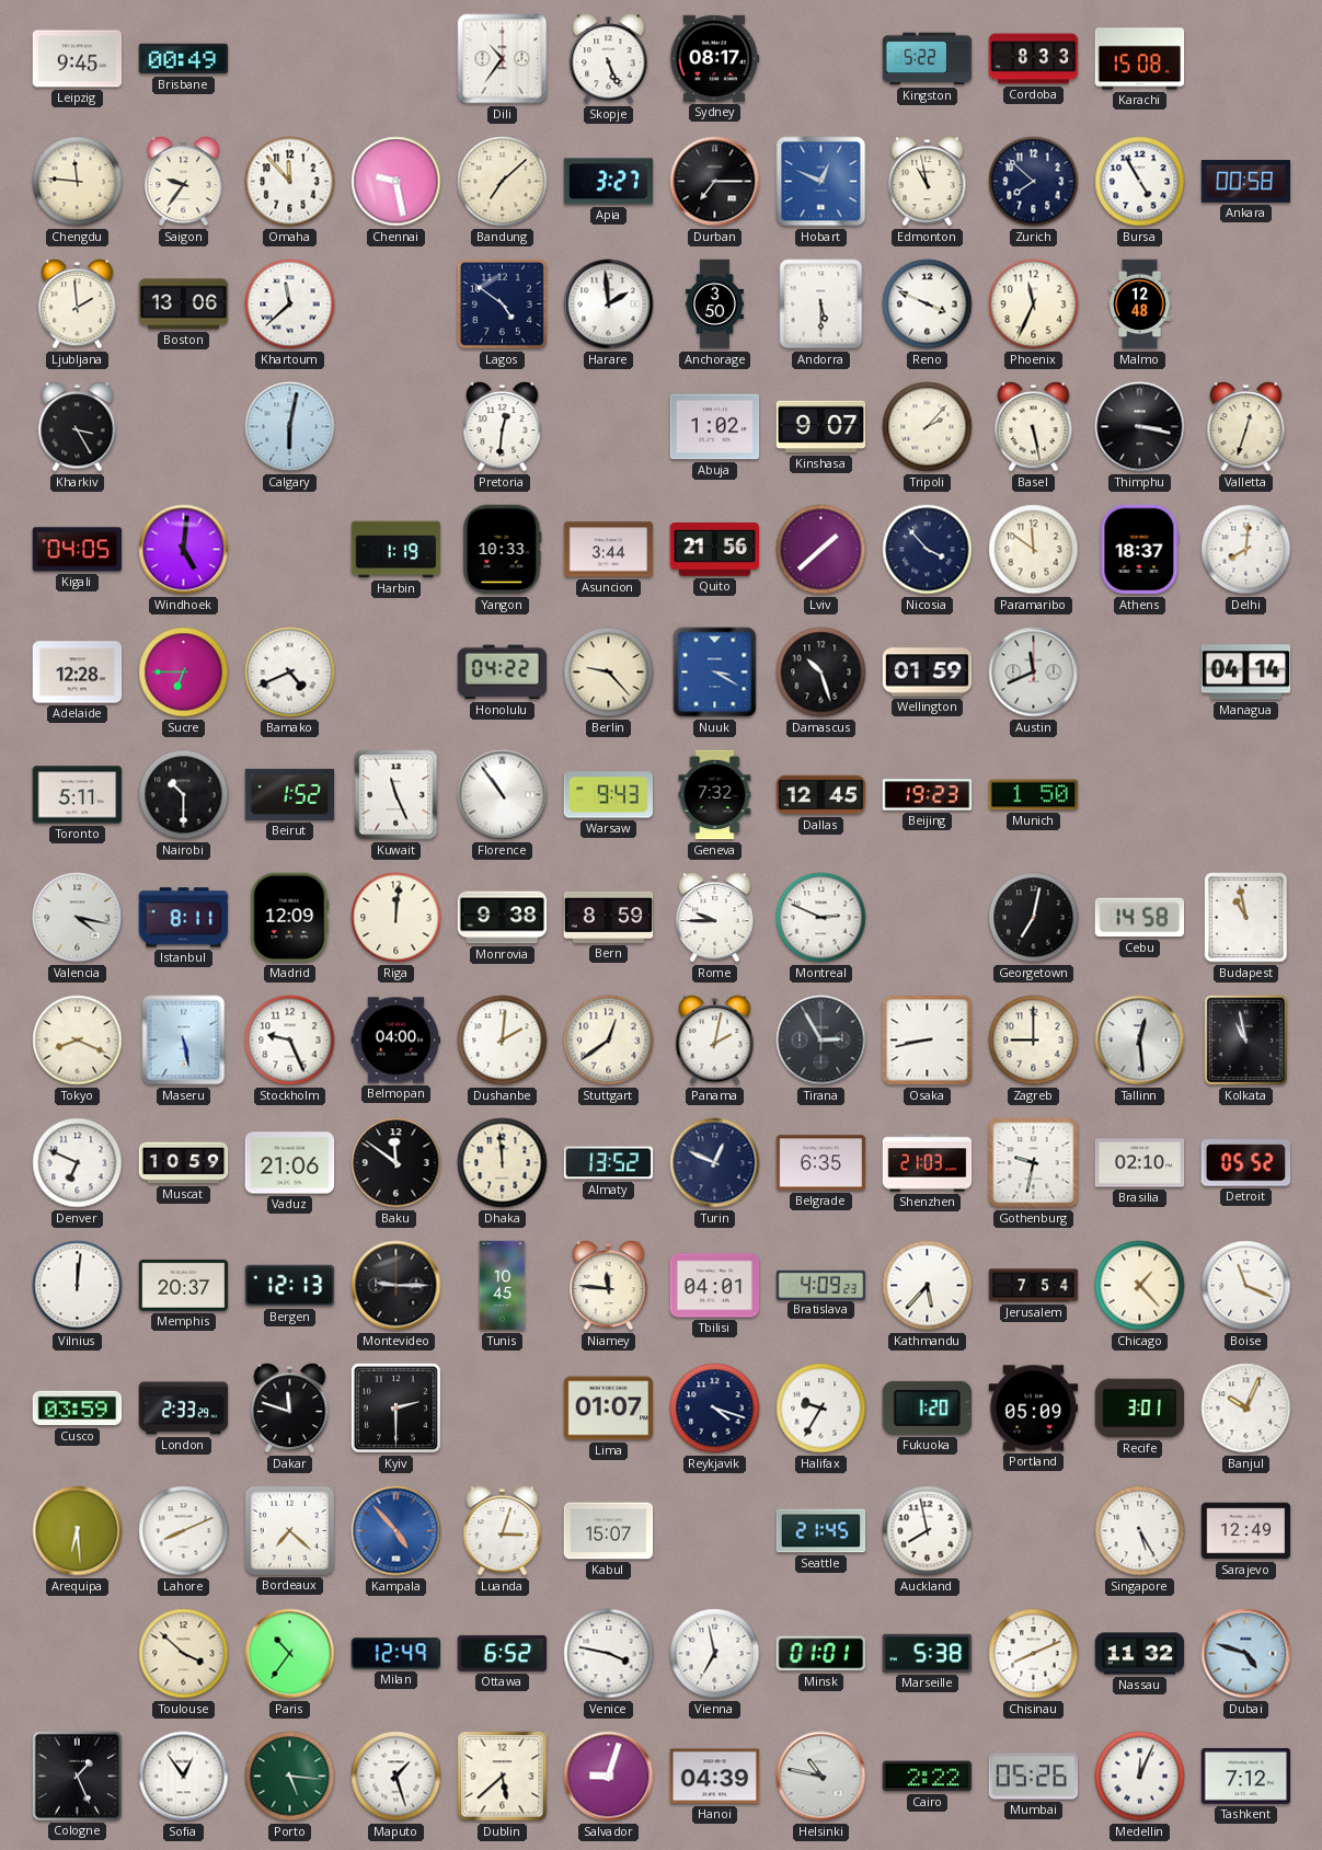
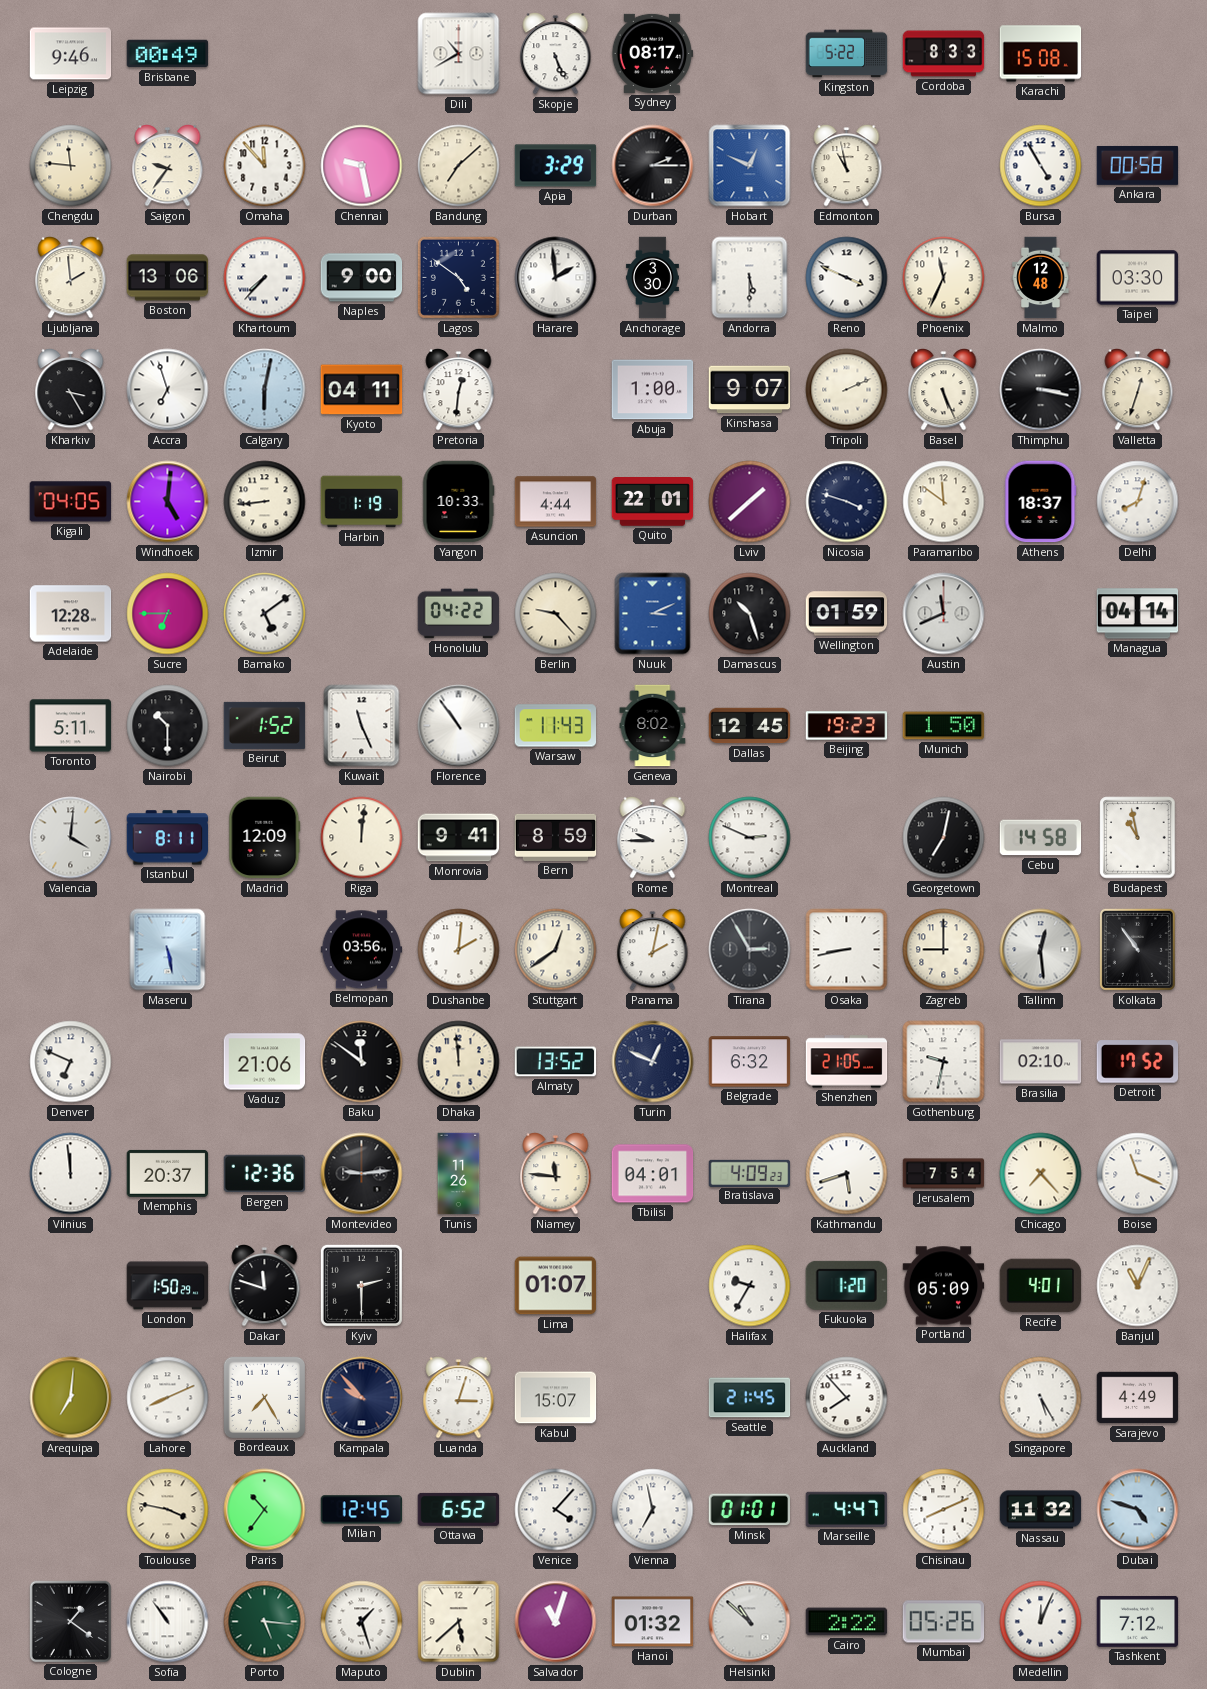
Leipzig: 9:45 -> 9:46 (71, 54)
Dili: 10:36 -> 10:40 (459, 54)
Apia: 3:27 -> 3:29 (556, 166)
Durban: 7:15 -> 2:15 (653, 166)
Zurich: 7:52 -> none (1034, 182)
Khartoum: 11:38 -> 7:37 (265, 278)
Naples: none -> 9:00 (362, 278)
Anchorage: 3:50 -> 3:30 (652, 278)
Taipei: none -> 03:30 (1138, 278)
Accra: none -> 6:57 (168, 390)
Kyoto: none -> 04:11 (362, 390)
Abuja: 1:02 -> 1:00 (653, 390)
Tripoli: 2:07 -> 2:11 (847, 390)
Basel: 5:28 -> 5:26 (944, 390)
Izmir: none -> 8:44 (265, 502)
Asuncion: 3:44 -> 4:44 (556, 502)
Quito: 21:56 -> 22:01 (653, 502)
Nicosia: 3:53 -> 3:48 (847, 502)
Delhi: 8:01 -> 8:03 (1138, 502)
Bamako: 4:41 -> 5:09 (265, 614)
Nuuk: 3:20 -> 3:11 (653, 614)
Warsaw: 9:43 -> 11:43 (556, 726)
Geneva: 7:32 -> 8:02 (653, 726)
Valencia: 4:17 -> 4:01 (71, 838)
Monrovia: 9:38 -> 9:41 (459, 838)
Tokyo: 8:19 -> none (78, 1041)
Stockholm: 9:26 -> none (290, 1041)
Belmopan: 04:00 -> 03:56 (362, 950)
Kolkata: 10:58 -> 10:54 (1137, 949)
Muscat: 10:59 -> none (184, 1163)
Belgrade: 6:35 -> 6:32 (750, 1062)
Shenzhen: 21:03 -> 21:05 (847, 1062)
Detroit: 05:52 -> 17:52 (1138, 1062)
Vilnius: 12:01 -> 11:59 (71, 1174)
Bergen: 12:13 -> 12:36 (265, 1174)
Montevideo: 9:15 -> 9:14 (362, 1174)
Tunis: 10:45 -> 11:26 (459, 1174)
Kathmandu: 5:37 -> 5:42 (847, 1174)
Chicago: 1:23 -> 7:23 (1041, 1174)
Cusco: 03:59 -> none (78, 1409)
London: 2:33 -> 1:50 (168, 1286)
Reykjavik: 4:18 -> none (715, 1409)
Recife: 3:01 -> 4:01 (1041, 1286)
Banjul: 10:04 -> 11:04 (1138, 1286)
Arequipa: 6:29 -> 7:01 (71, 1398)
Bordeaux: 7:22 -> 7:25 (264, 1397)
Kampala: 4:53 -> 9:53 (362, 1398)
Kampala dial: blue -> navy (362, 1398)
Auckland: 7:58 -> 7:53 (847, 1398)
Sarajevo: 12:49 -> 4:49 (1138, 1398)
Toulouse: 3:52 -> 3:47 (168, 1510)
Milan: 12:49 -> 12:45 (362, 1510)
Venice: 3:47 -> 4:07 (556, 1510)
Marseille: 5:38 -> 4:47 (847, 1509)
Cologne: 1:26 -> 1:21 (70, 1621)
Sofia: 12:54 -> 10:54 (168, 1622)
Salvador: 9:03 -> 11:03 (556, 1622)
Hanoi: 04:39 -> 01:32 (653, 1622)
Helsinki: 10:47 -> 10:52 (750, 1622)
